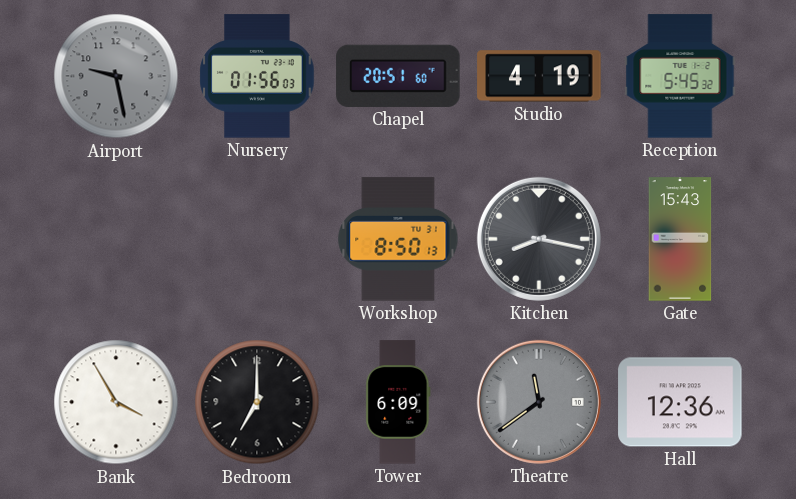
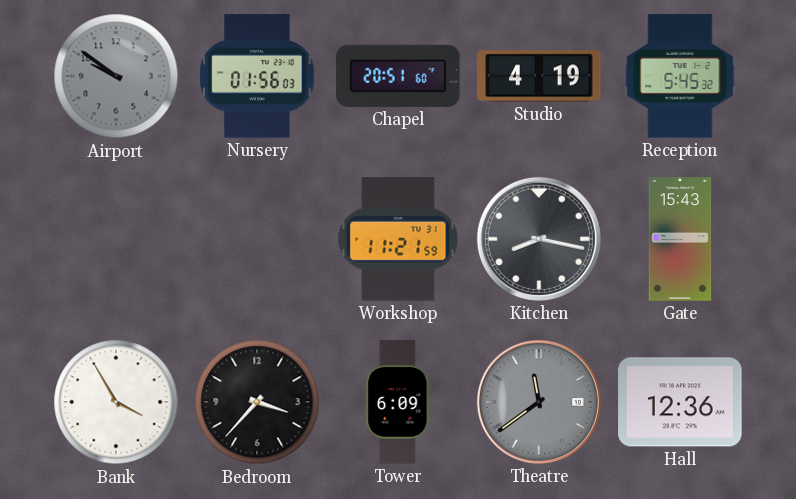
Airport: 9:28 -> 9:51 (116, 76)
Workshop: 8:50 -> 11:21 (398, 239)
Bedroom: 7:00 -> 3:37 (257, 402)
